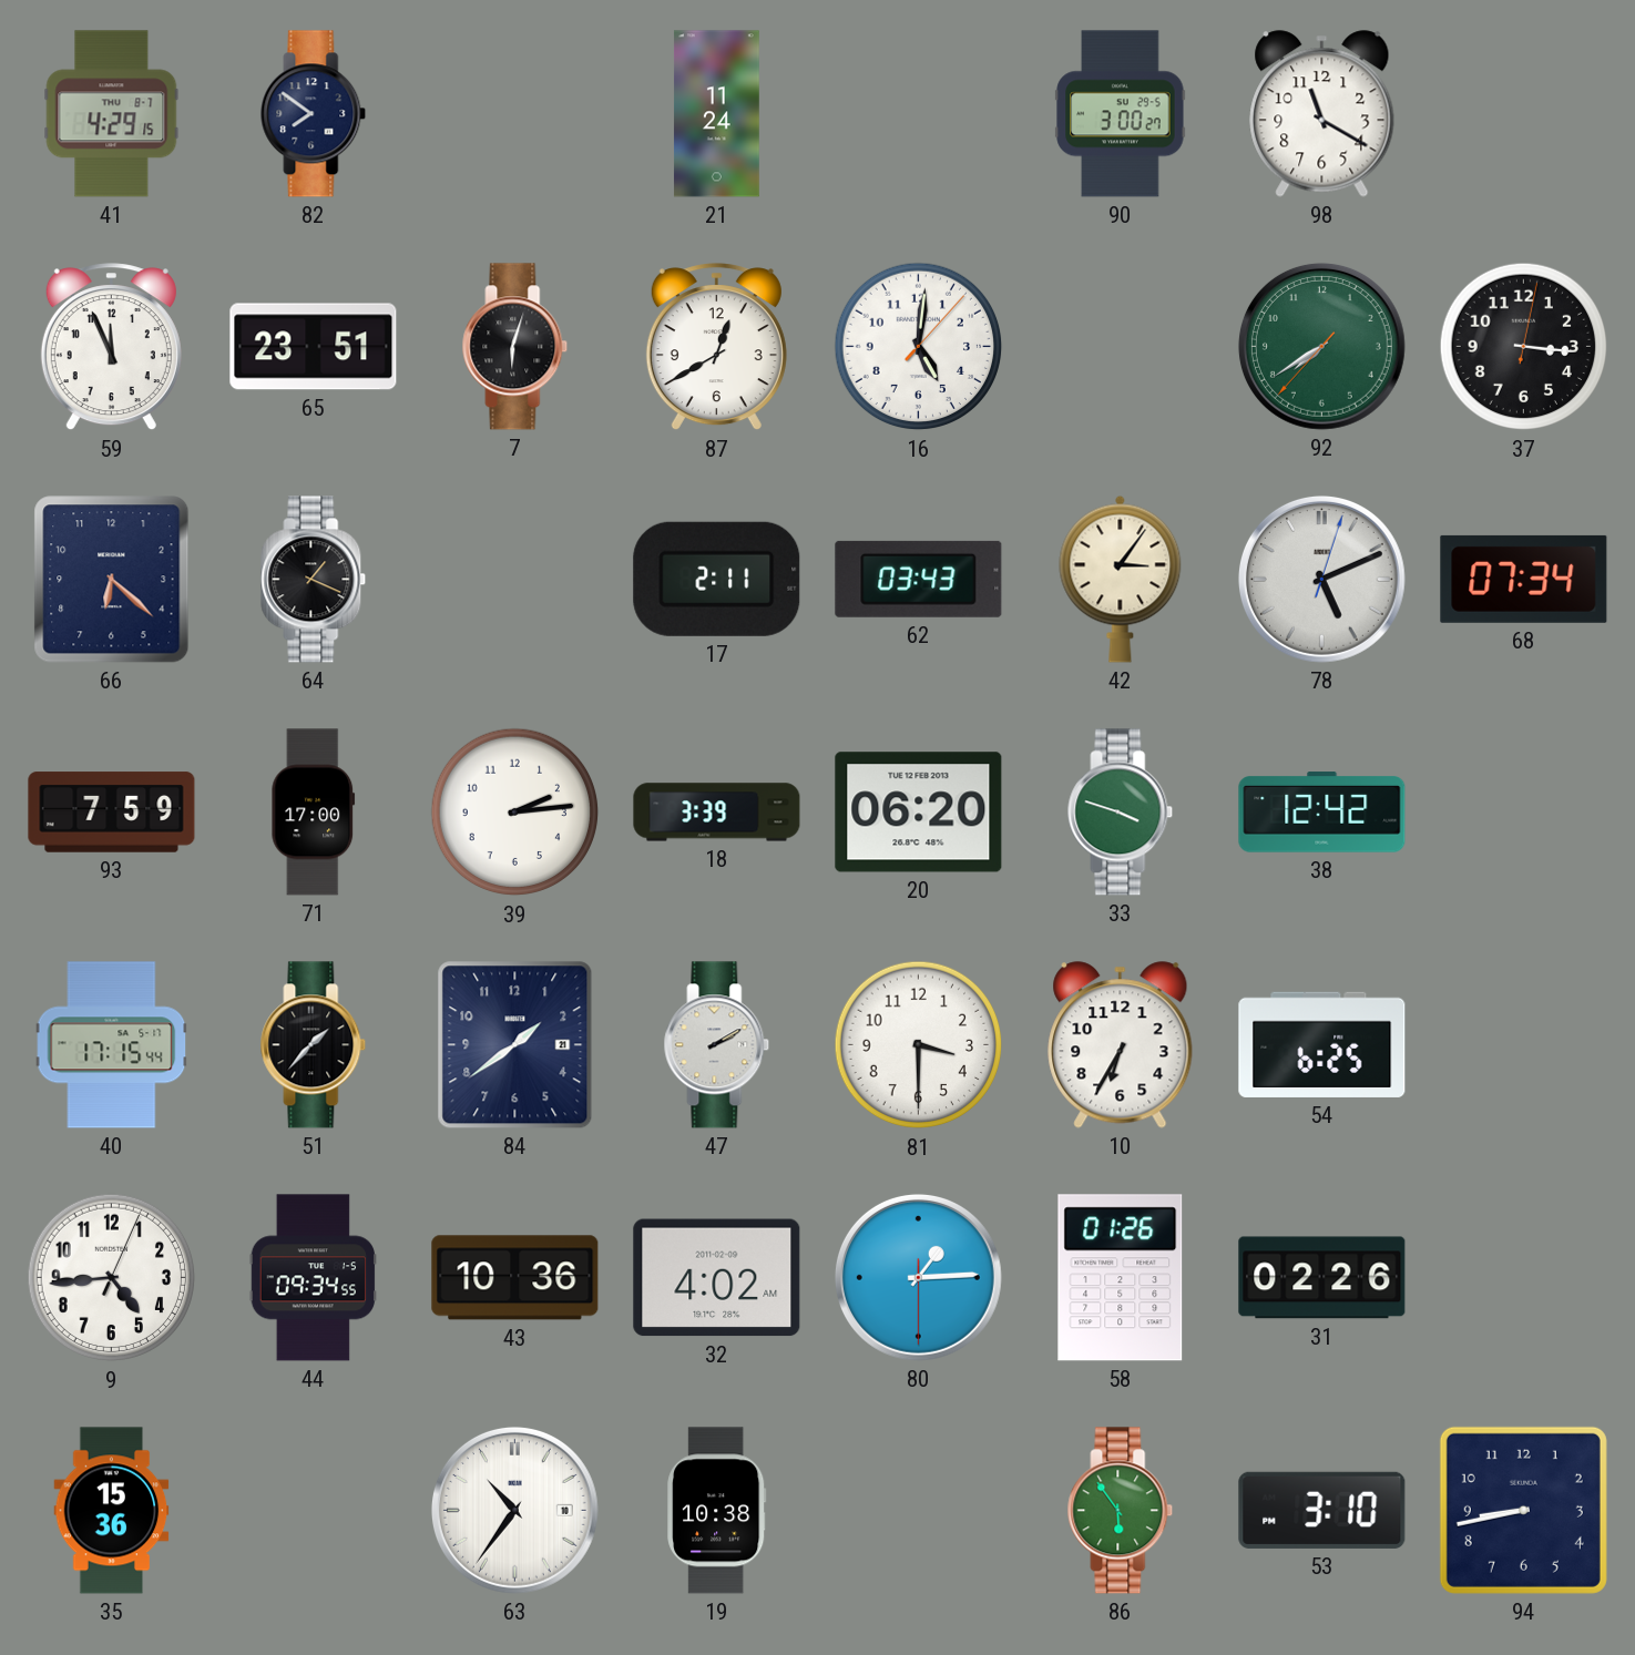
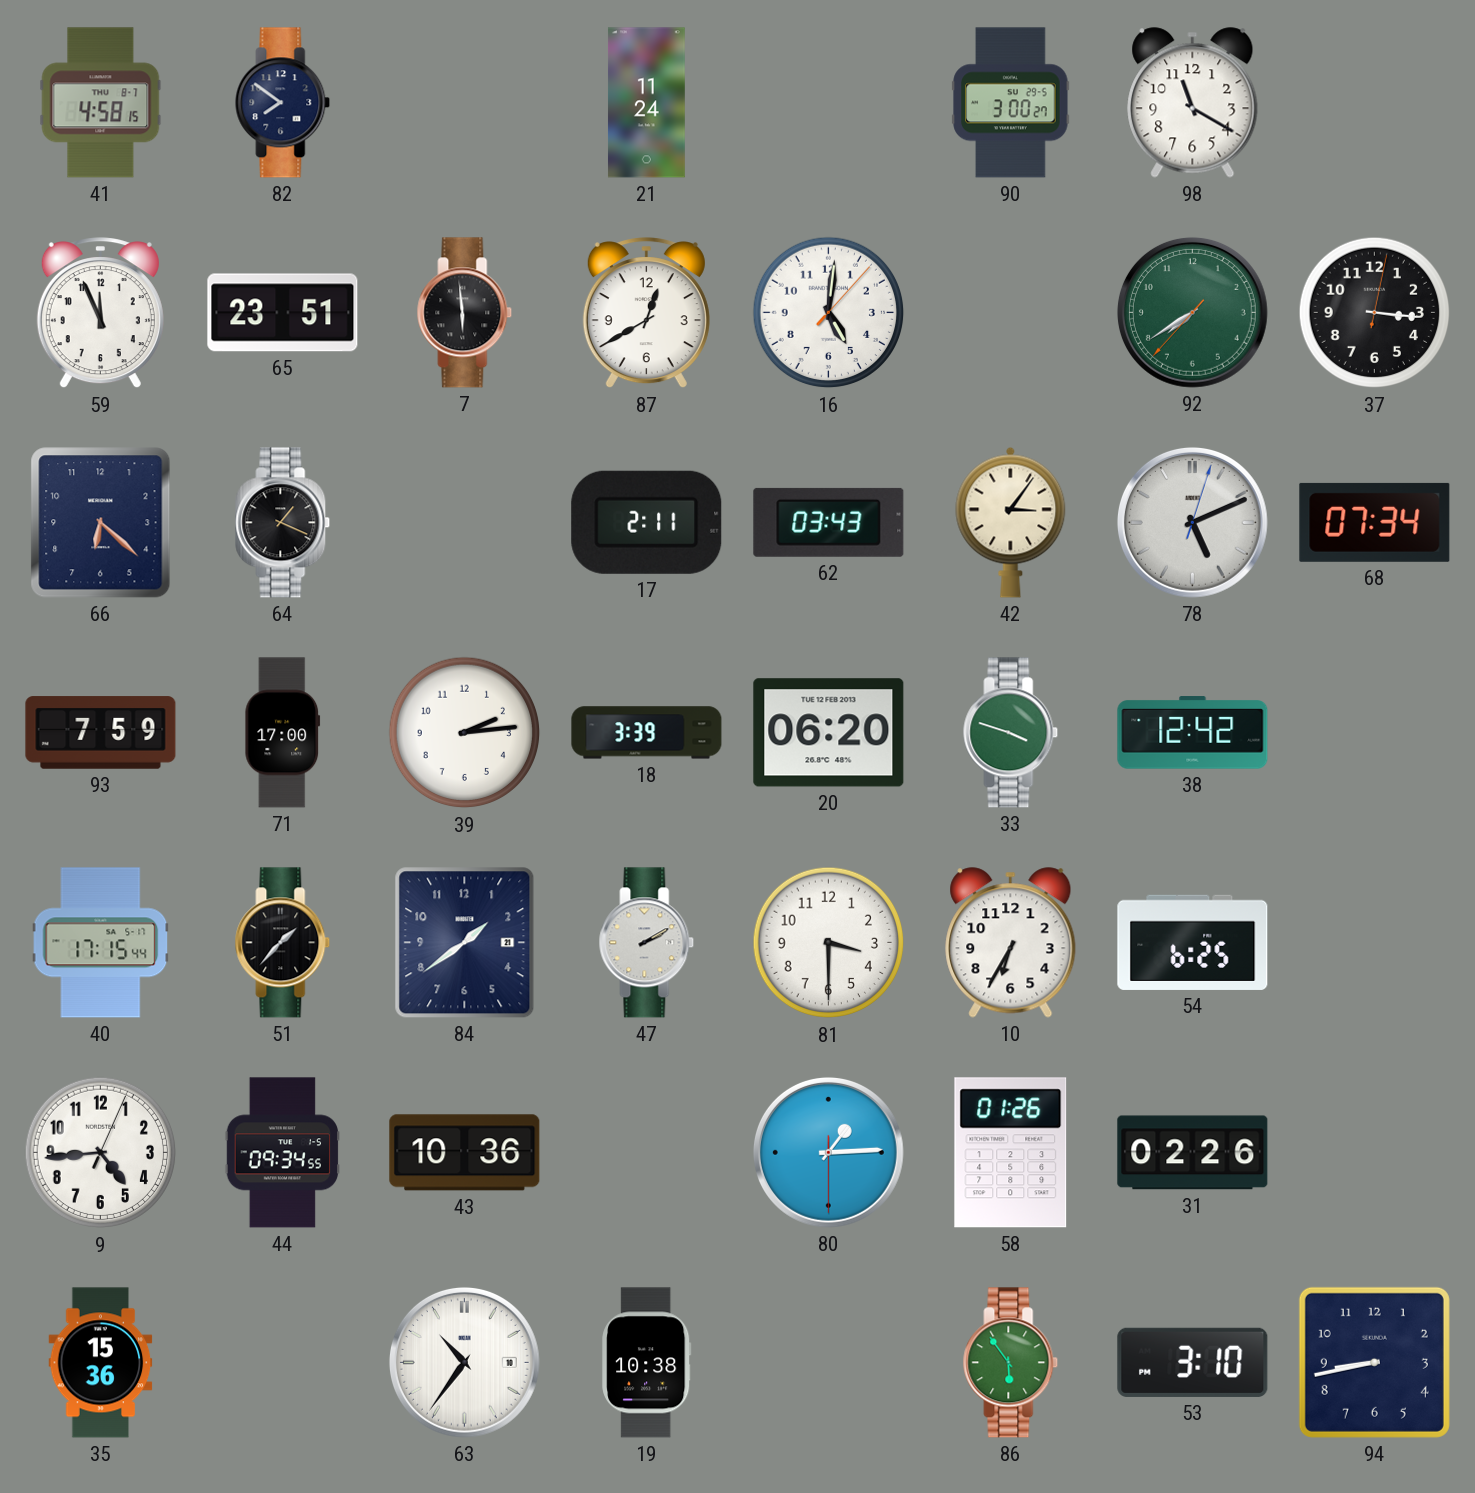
41: 4:29 -> 4:58 (101, 103)
7: 6:03 -> 5:59 (465, 313)
32: 4:02 -> none (717, 1278)
